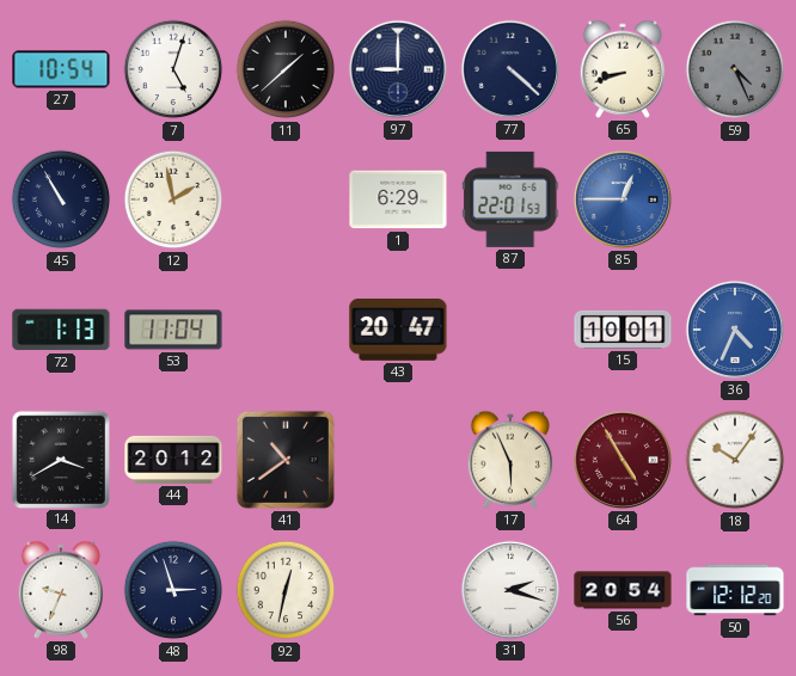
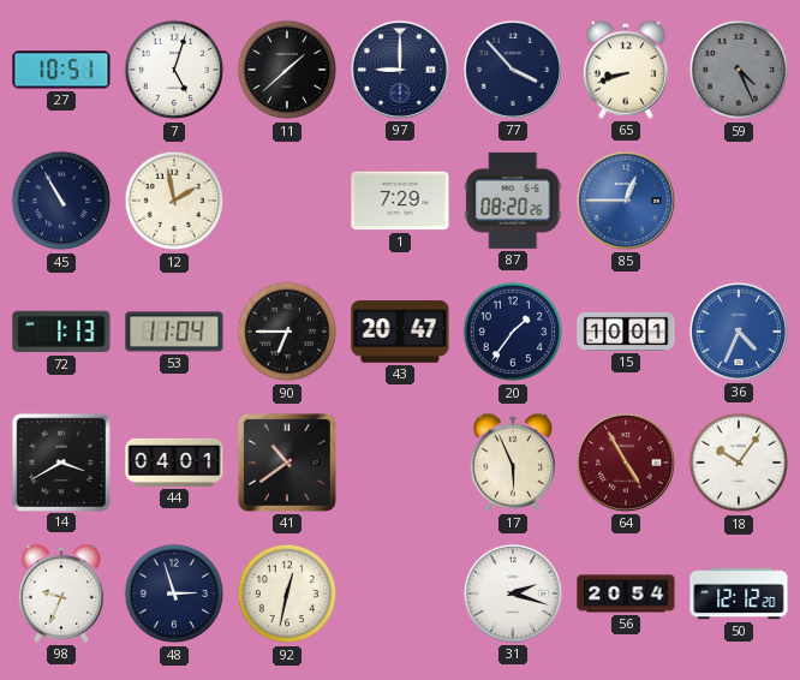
27: 10:54 -> 10:51 (61, 70)
77: 4:22 -> 3:53 (513, 70)
1: 6:29 -> 7:29 (400, 201)
87: 22:01 -> 08:20 (513, 201)
90: none -> 6:45 (287, 332)
20: none -> 1:36 (513, 332)
44: 20:12 -> 04:01 (174, 463)
